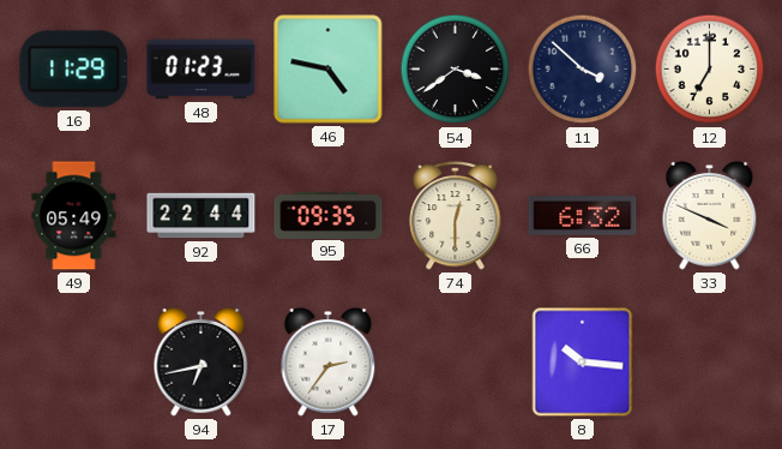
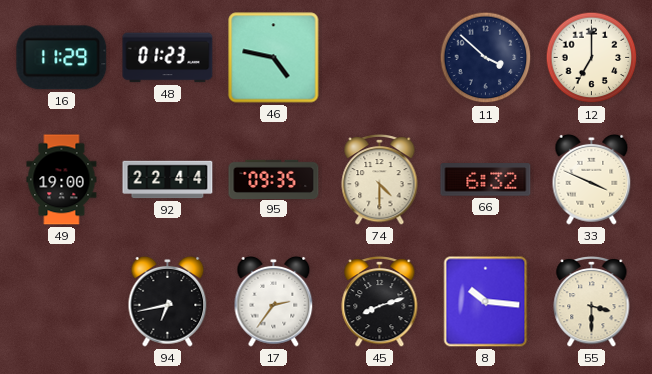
54: 3:39 -> none (456, 70)
49: 05:49 -> 19:00 (62, 180)
74: 12:30 -> 4:30 (380, 180)
45: none -> 8:12 (380, 302)
55: none -> 3:30 (592, 302)
